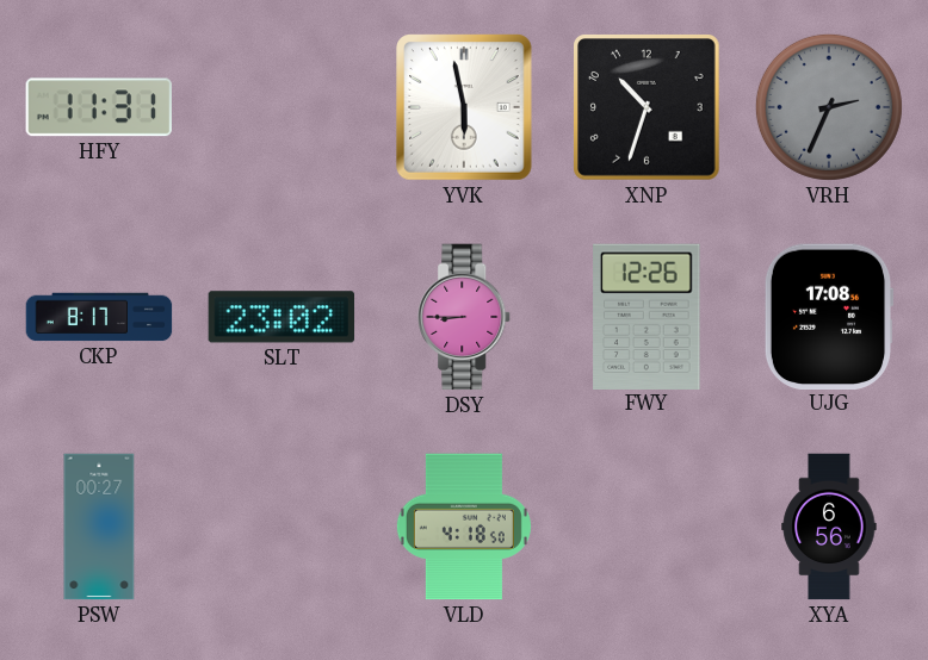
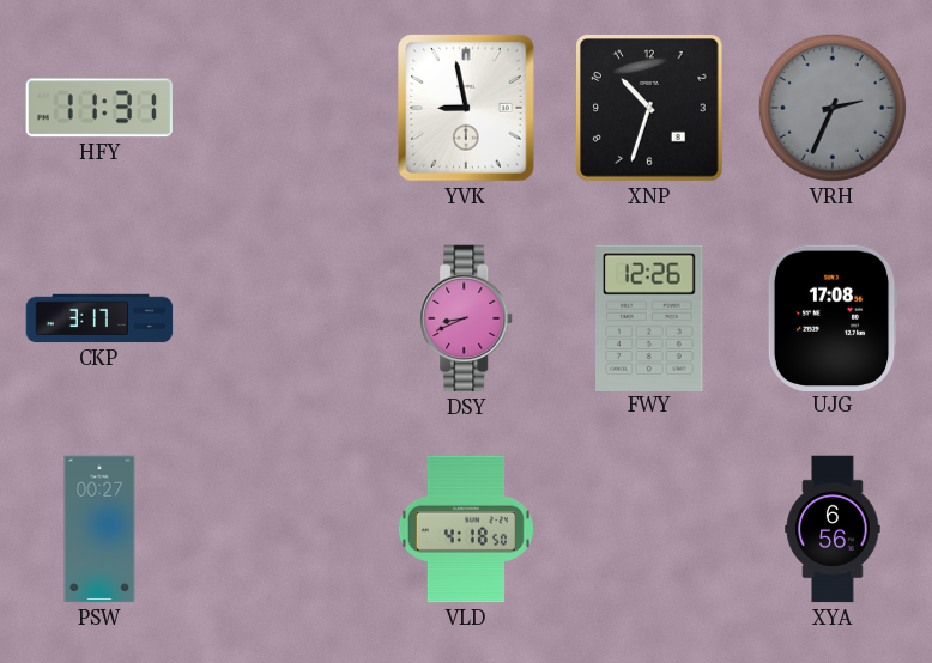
YVK: 5:58 -> 8:58 (466, 108)
CKP: 8:17 -> 3:17 (99, 318)
SLT: 23:02 -> none (282, 317)
DSY: 8:45 -> 8:41 (467, 318)
